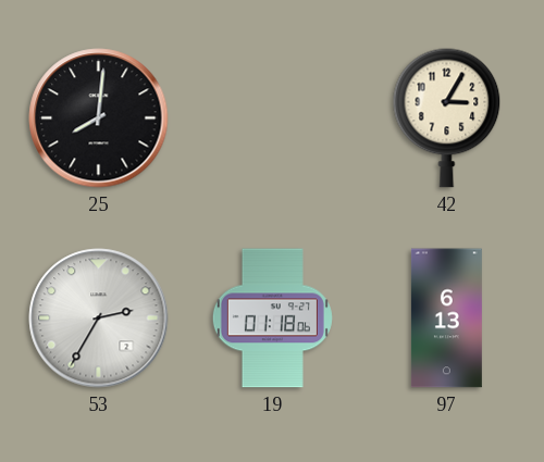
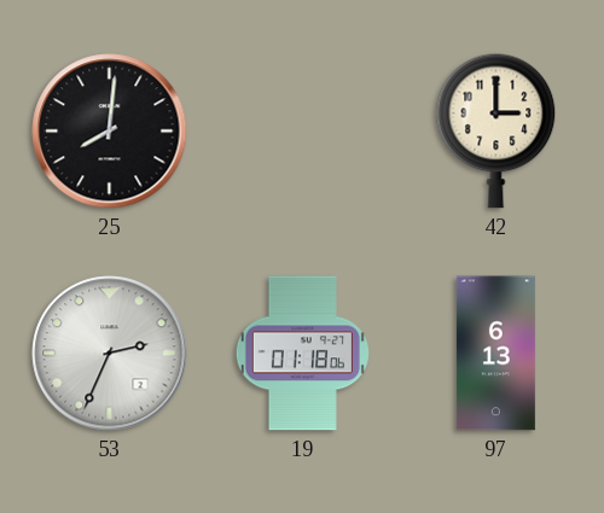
42: 3:05 -> 3:00 (496, 130)
53: 2:35 -> 2:34 (110, 354)
